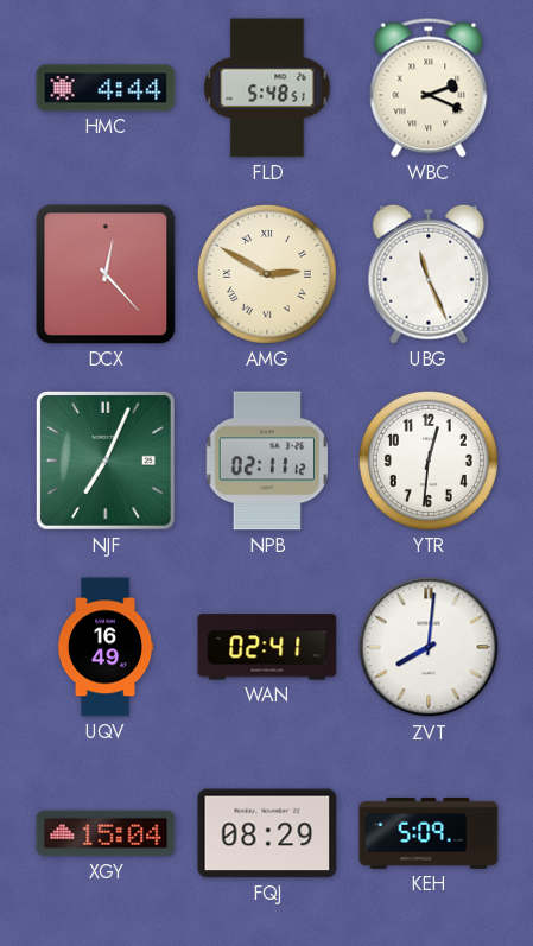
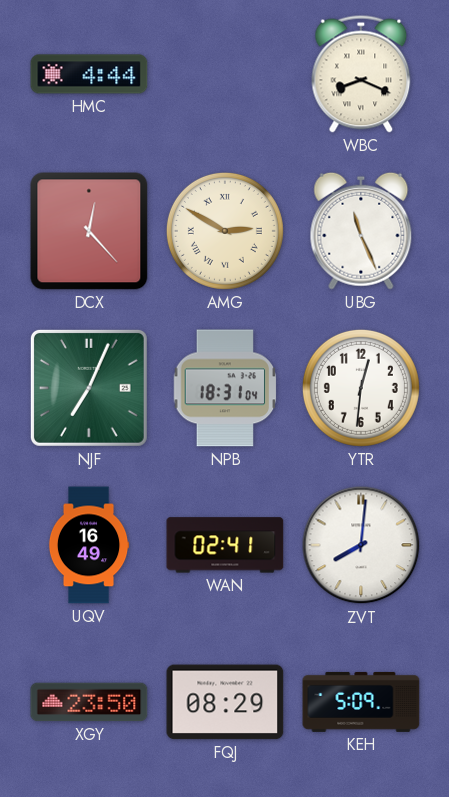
FLD: 5:48 -> none (267, 88)
WBC: 2:19 -> 8:19 (361, 74)
NPB: 02:11 -> 18:31 (225, 388)
XGY: 15:04 -> 23:50 (89, 702)
